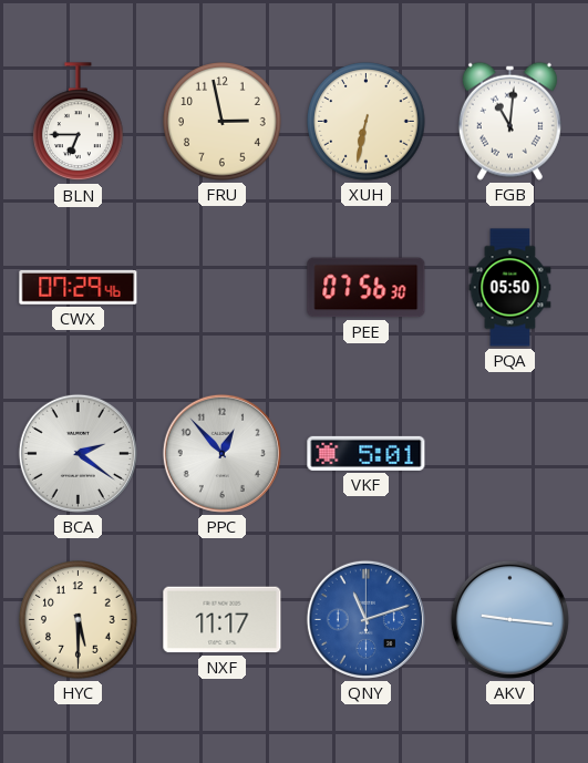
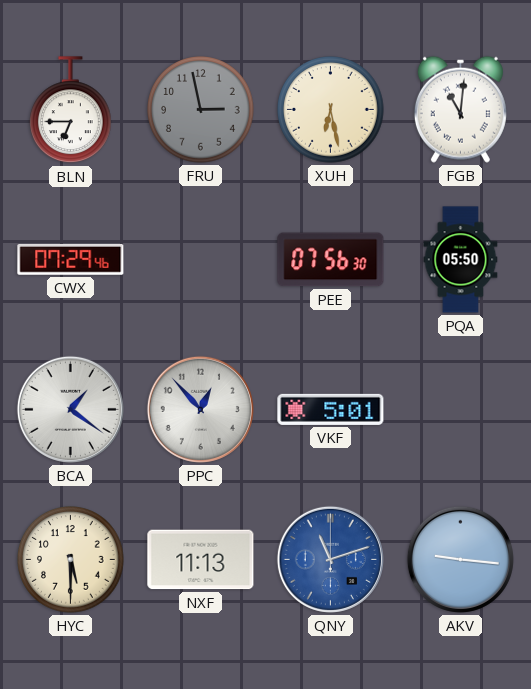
FRU dial: cream -> grey (201, 110)
XUH: 6:32 -> 6:28 (331, 110)
BCA: 2:21 -> 1:21 (70, 409)
NXF: 11:17 -> 11:13 (201, 560)
